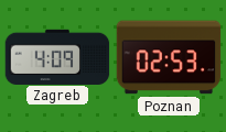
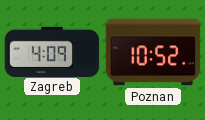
Poznan: 02:53 -> 10:52 (153, 52)
